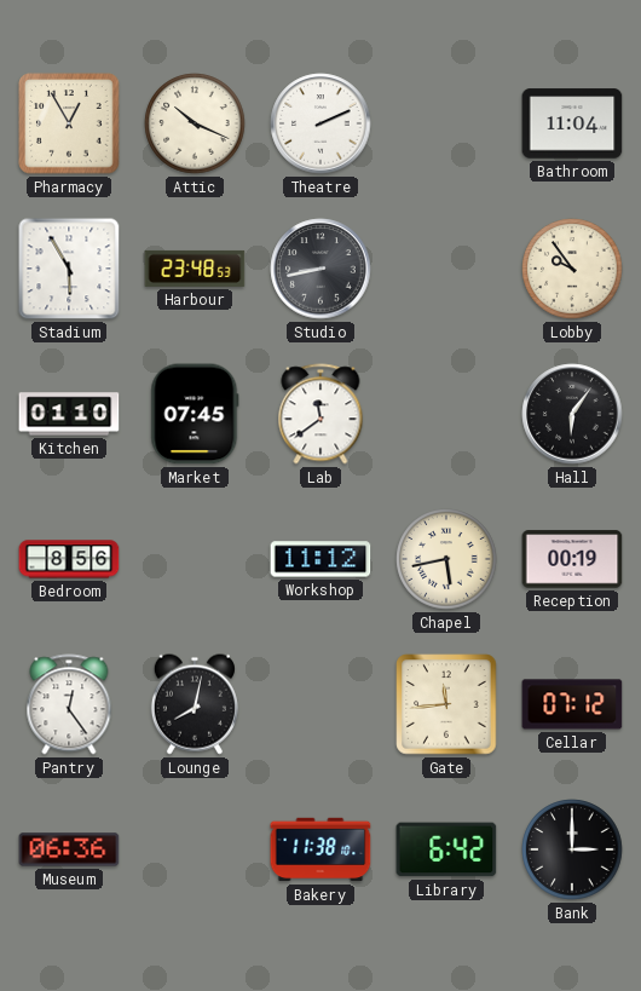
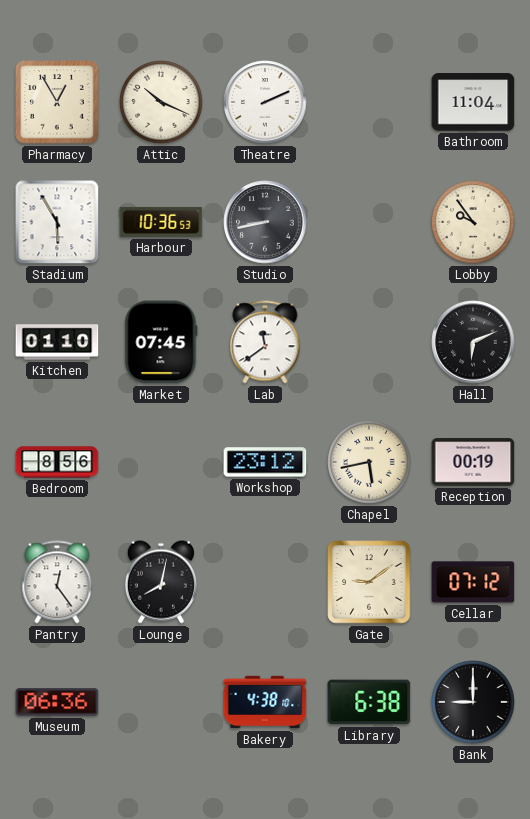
Harbour: 23:48 -> 10:36 (161, 222)
Hall: 6:06 -> 6:11 (473, 342)
Workshop: 11:12 -> 23:12 (265, 462)
Gate: 11:44 -> 9:09 (369, 582)
Bakery: 11:38 -> 4:38 (265, 702)
Library: 6:42 -> 6:38 (369, 702)
Bank: 3:00 -> 9:00 (473, 702)
